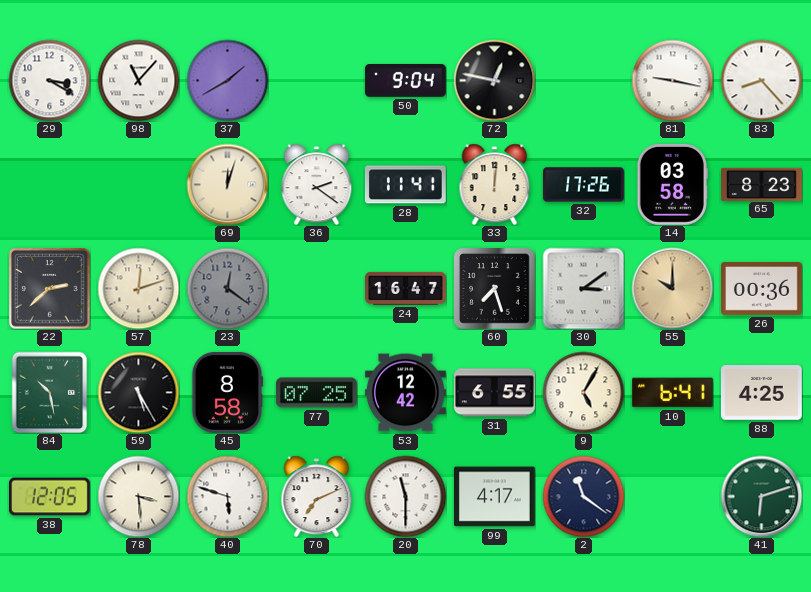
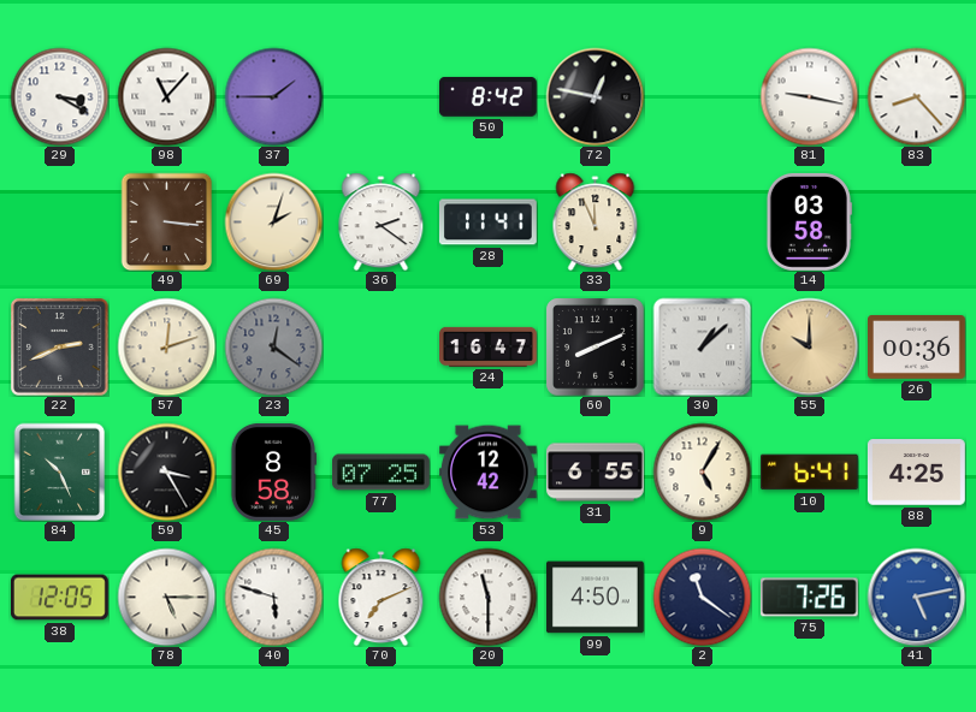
37: 1:40 -> 1:45 (273, 96)
50: 9:04 -> 8:42 (487, 96)
49: none -> 3:16 (167, 221)
69: 12:03 -> 2:03 (273, 221)
33: 12:01 -> 11:56 (596, 221)
32: 17:26 -> none (584, 185)
65: 8:23 -> none (762, 184)
22: 2:38 -> 2:41 (60, 348)
60: 7:27 -> 8:11 (595, 346)
30: 3:09 -> 1:08 (702, 346)
84: 10:28 -> 10:26 (60, 471)
59: 5:25 -> 3:25 (166, 471)
78: 3:29 -> 5:15 (166, 597)
99: 4:17 -> 4:50 (595, 598)
75: none -> 7:26 (809, 598)
41: 6:12 -> 5:13 (916, 597)
41 dial: green -> blue (916, 597)
